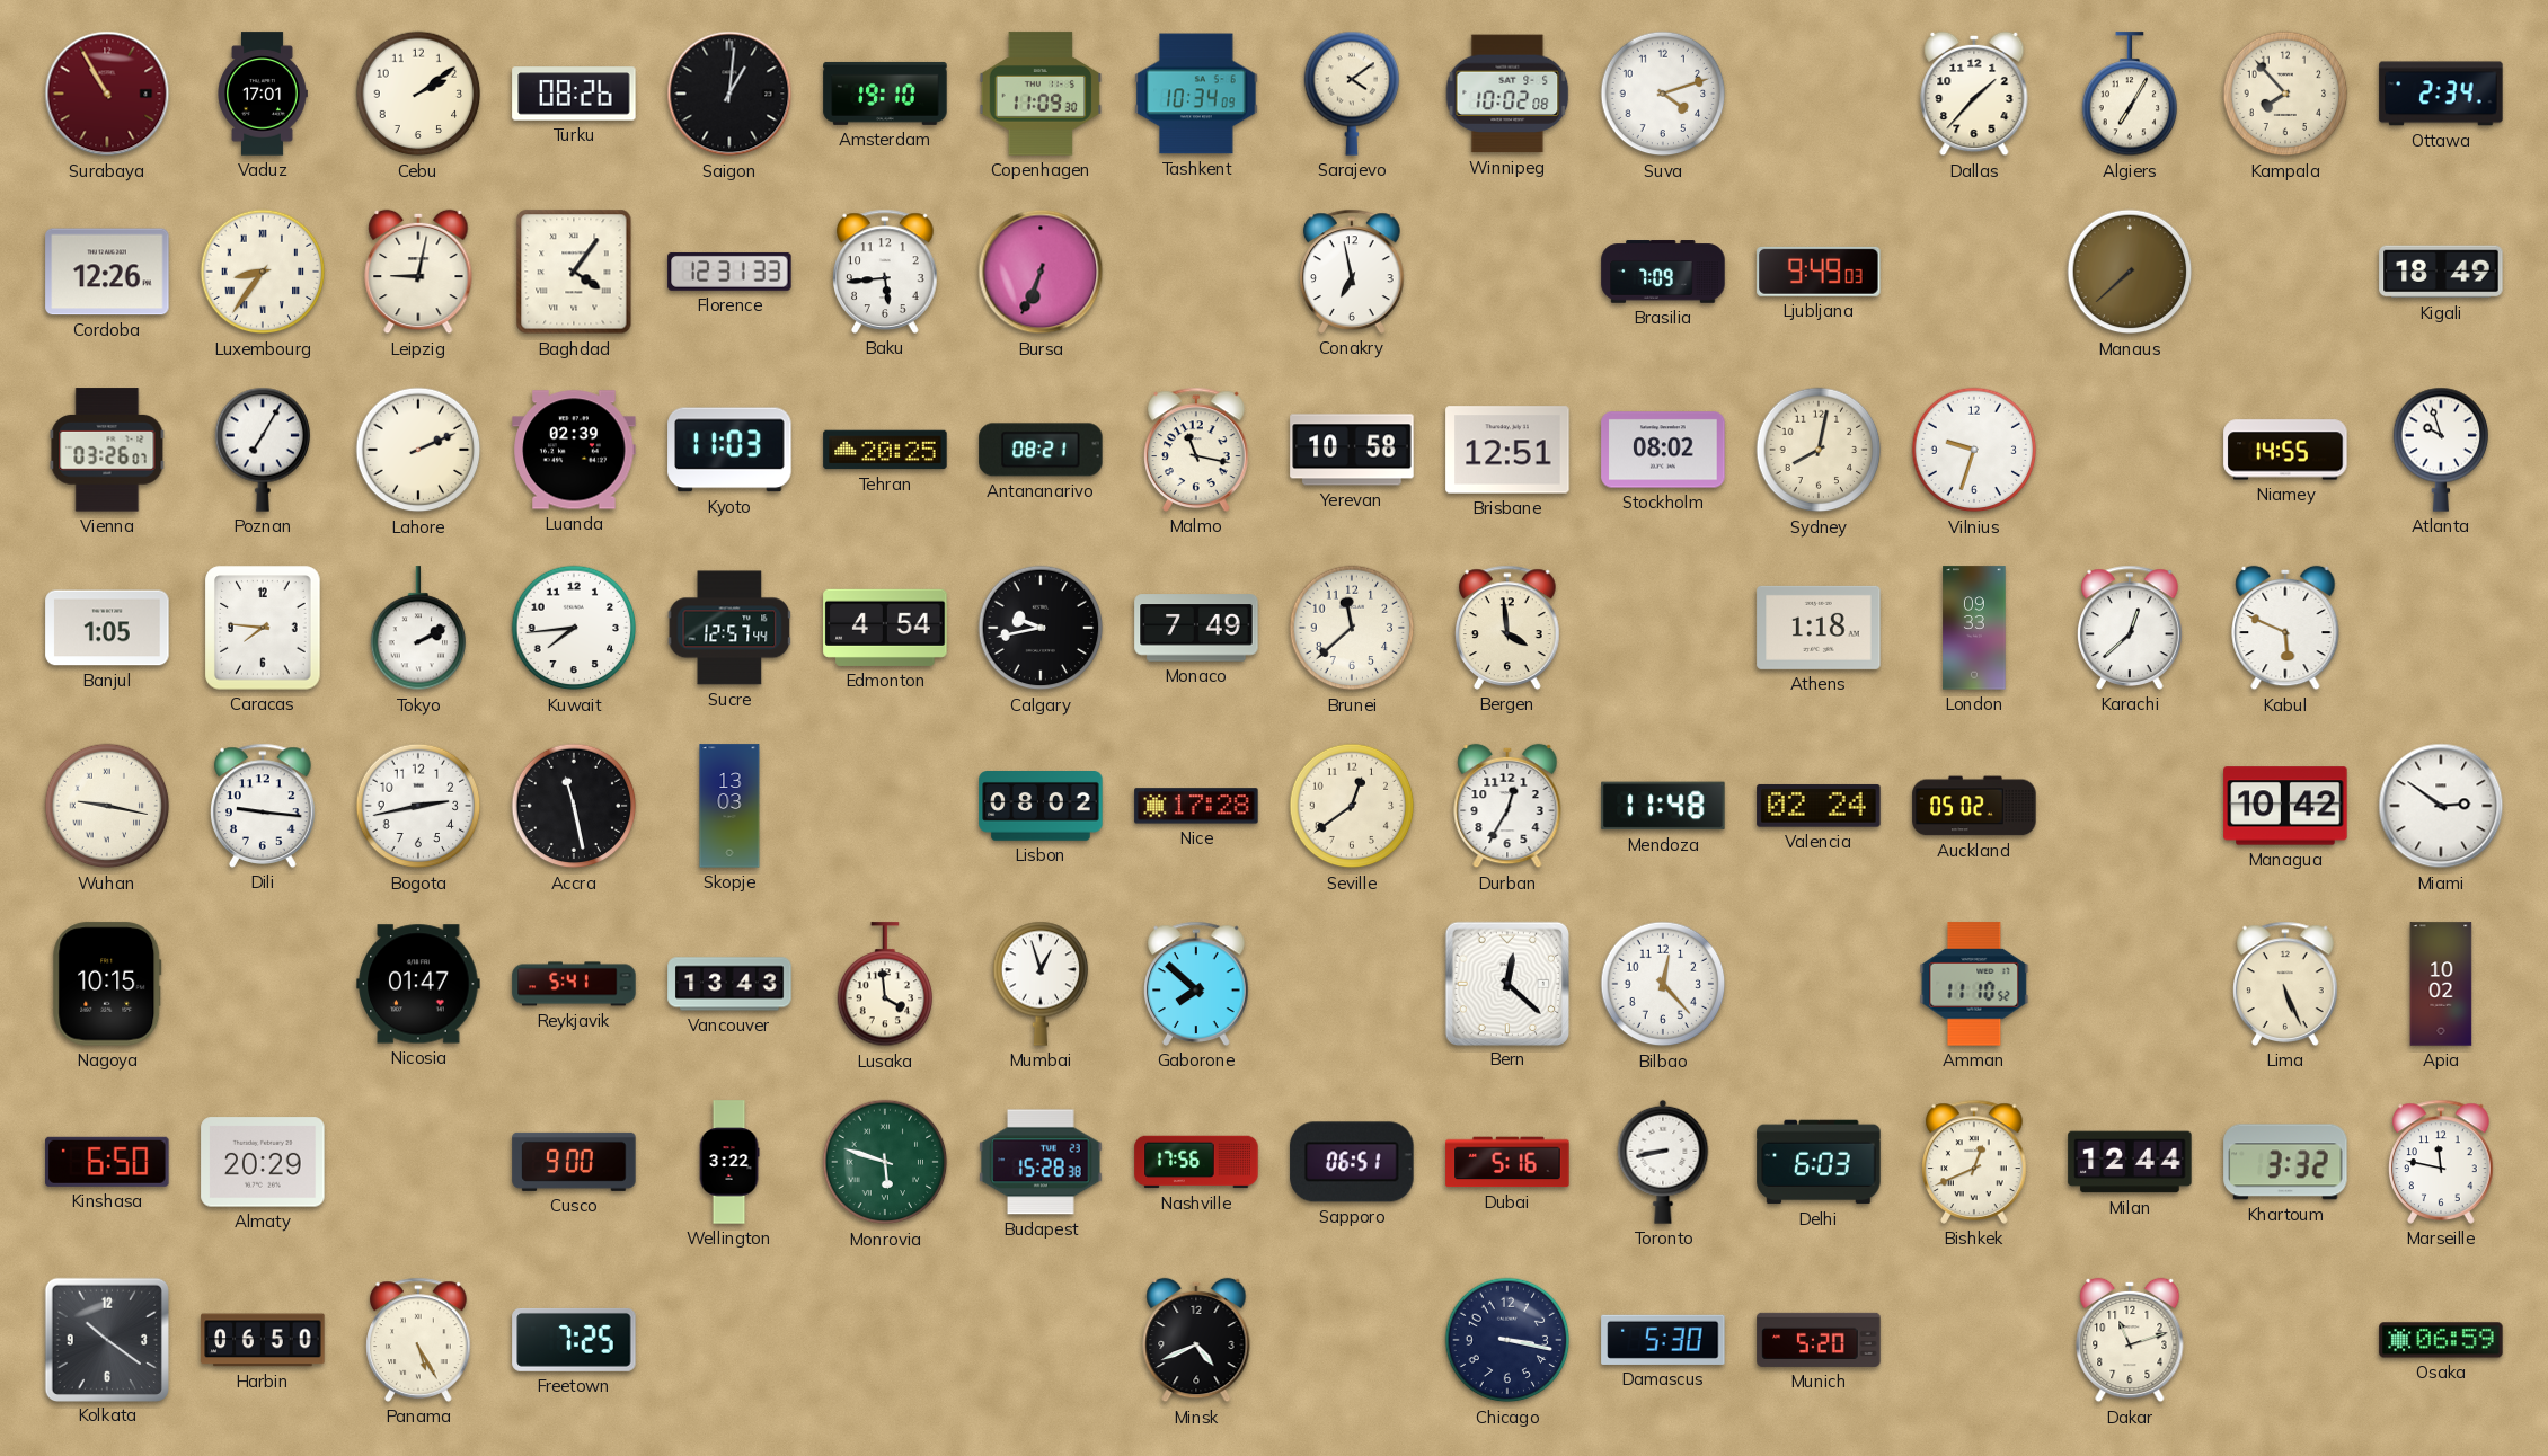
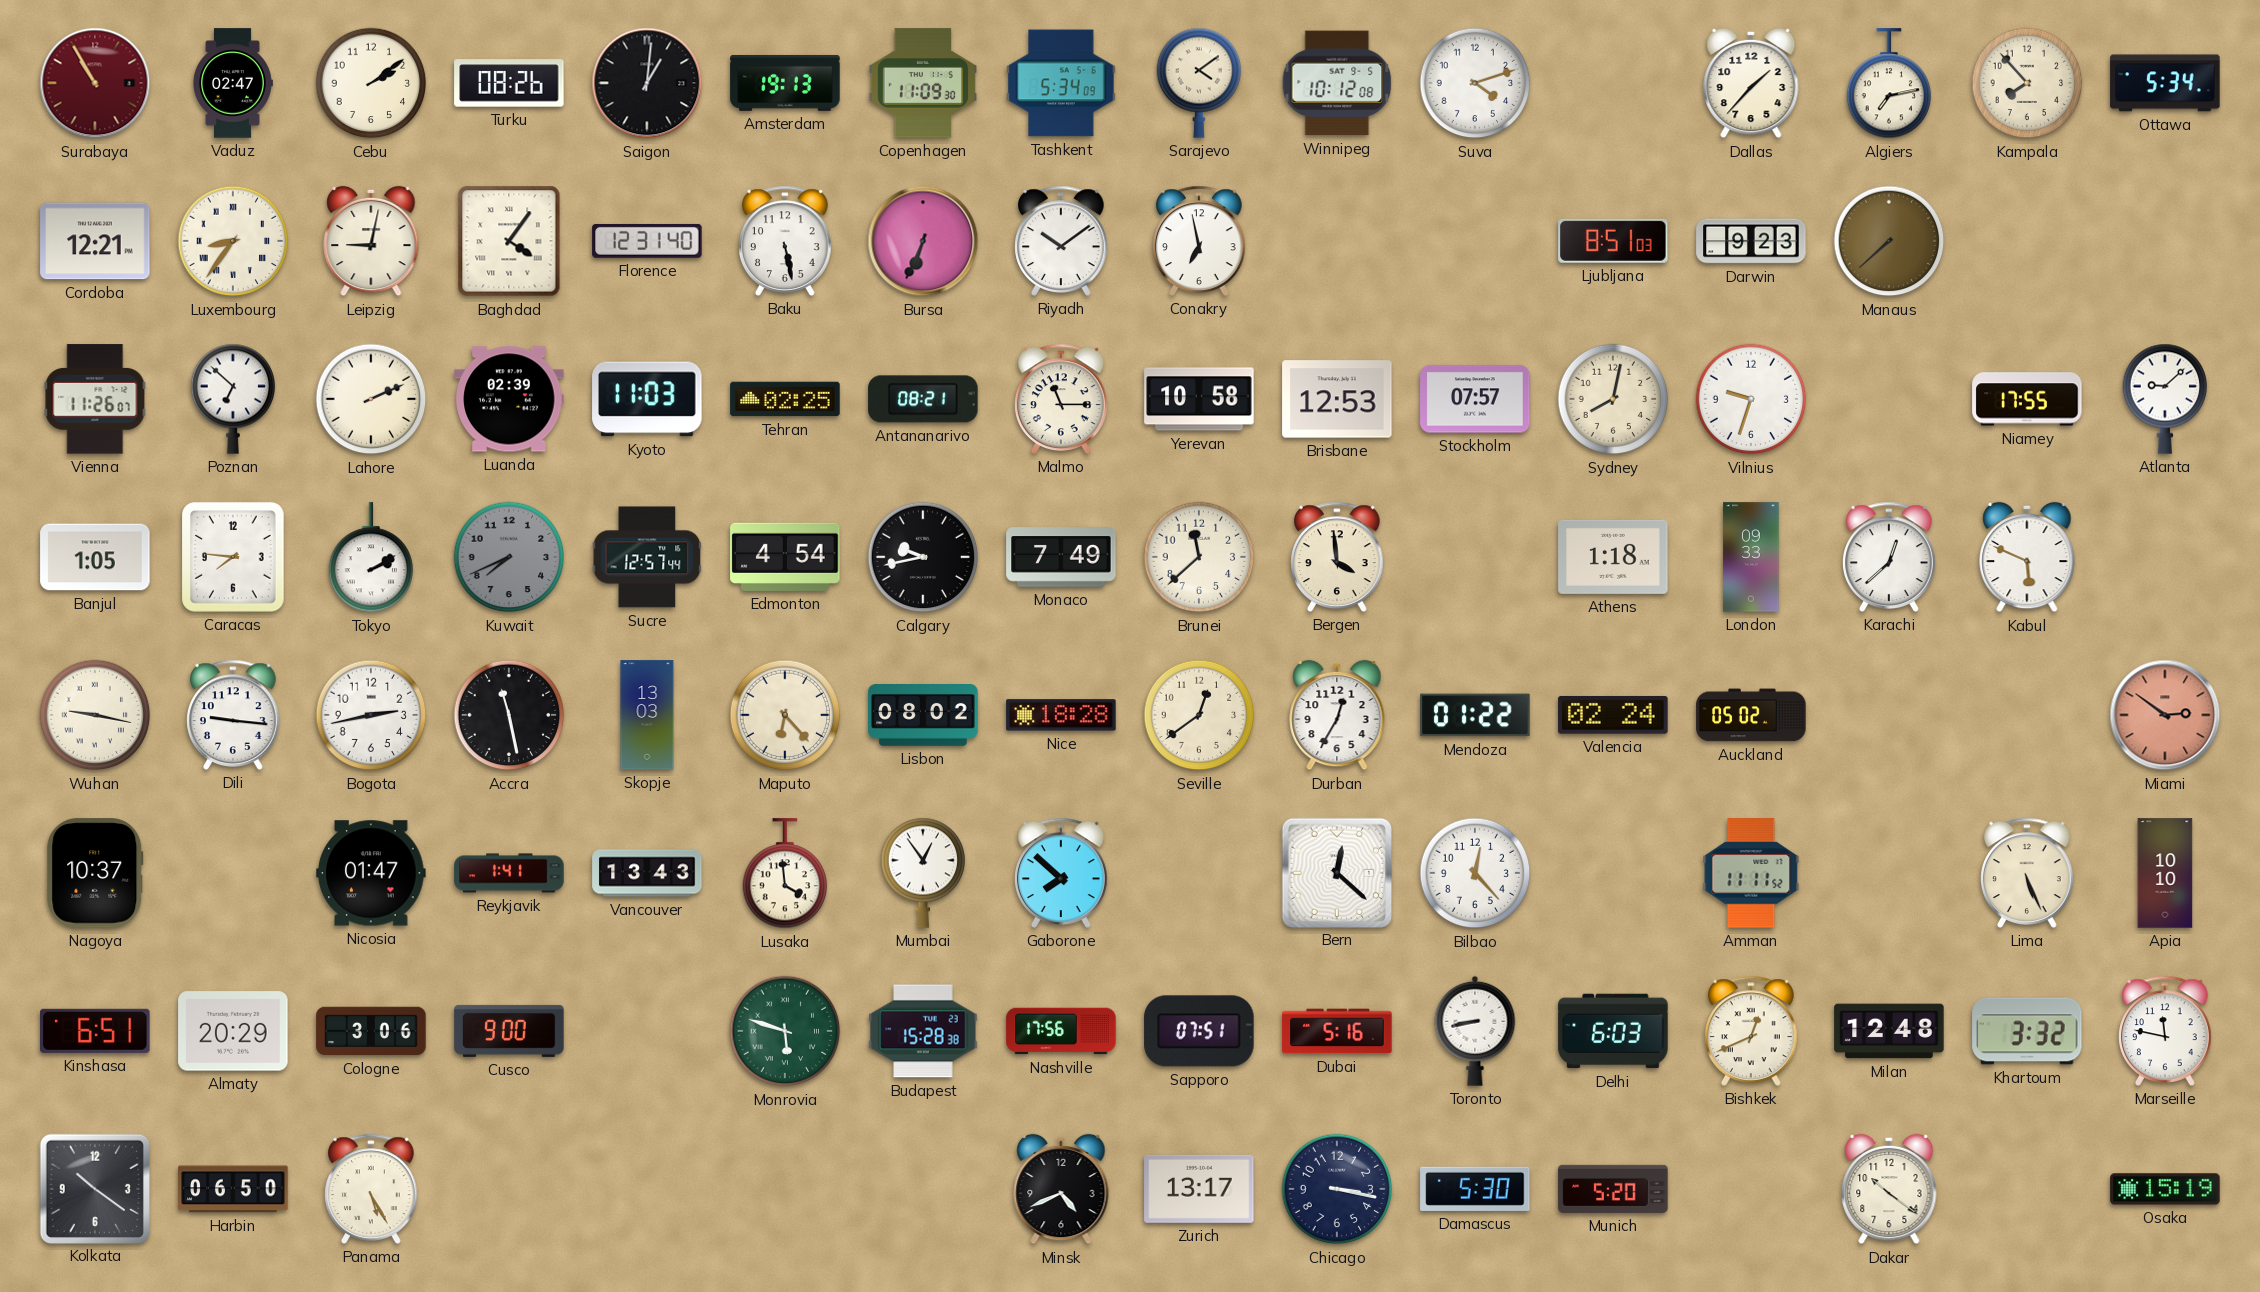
Vaduz: 17:01 -> 02:47 (233, 83)
Amsterdam: 19:10 -> 19:13 (785, 83)
Tashkent: 10:34 -> 5:34 (1061, 83)
Winnipeg: 10:02 -> 10:12 (1337, 83)
Algiers: 7:05 -> 7:13 (1889, 84)
Ottawa: 2:34 -> 5:34 (2165, 83)
Cordoba: 12:26 -> 12:21 (95, 241)
Florence: 12:31:33 -> 12:31:40 (647, 241)
Baku: 5:44 -> 5:28 (785, 241)
Riyadh: none -> 10:09 (1061, 241)
Brasilia: 7:09 -> none (1663, 272)
Ljubljana: 9:49 -> 8:51 (1613, 241)
Darwin: none -> 9:23 (1751, 241)
Kigali: 18:49 -> none (2441, 272)
Vienna: 03:26 -> 11:26 (95, 399)
Poznan: 7:05 -> 6:52 (233, 399)
Tehran: 20:25 -> 02:25 (785, 399)
Malmo: 11:17 -> 11:15 (1061, 399)
Brisbane: 12:51 -> 12:53 (1337, 399)
Stockholm: 08:02 -> 07:57 (1475, 399)
Niamey: 14:55 -> 17:55 (2027, 399)
Atlanta: 9:57 -> 9:08 (2165, 399)
Kuwait: 7:44 -> 7:41 (509, 557)
Kuwait dial: white -> grey (509, 557)
Maputo: none -> 6:23 (785, 715)
Nice: 17:28 -> 18:28 (1061, 715)
Mendoza: 11:48 -> 01:22 (1475, 715)
Managua: 10:42 -> none (2285, 806)
Miami dial: white -> salmon (2165, 715)
Nagoya: 10:15 -> 10:37 (95, 873)
Reykjavik: 5:41 -> 1:41 (509, 873)
Mumbai: 12:57 -> 12:54 (923, 873)
Amman: 11:10 -> 11:11 (1751, 873)
Apia: 10:02 -> 10:10 (2165, 873)
Kinshasa: 6:50 -> 6:51 (95, 1031)
Cologne: none -> 3:06 (371, 1031)
Wellington: 3:22 -> none (729, 1162)
Sapporo: 06:51 -> 07:51 (1199, 1031)
Milan: 12:44 -> 12:48 (1889, 1031)
Freetown: 7:25 -> none (574, 1340)
Zurich: none -> 13:17 (1199, 1189)
Dakar: 11:12 -> 10:21 (1889, 1189)
Osaka: 06:59 -> 15:19 (2165, 1189)
